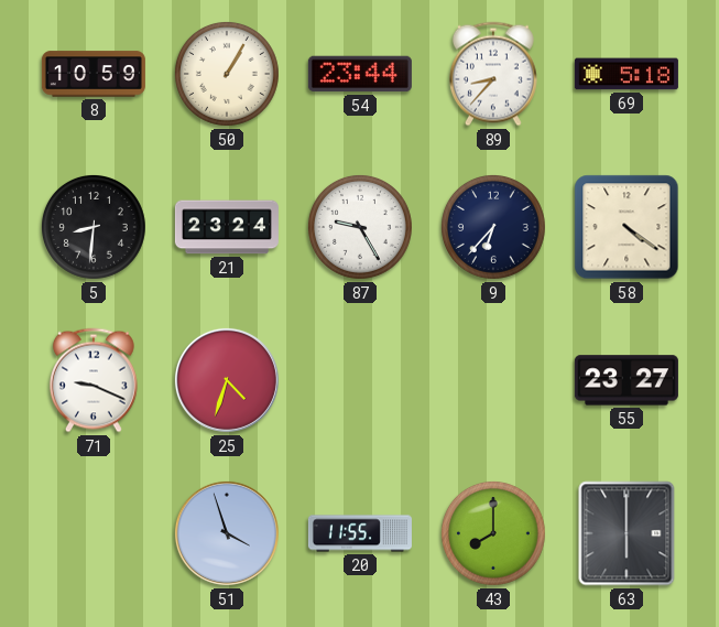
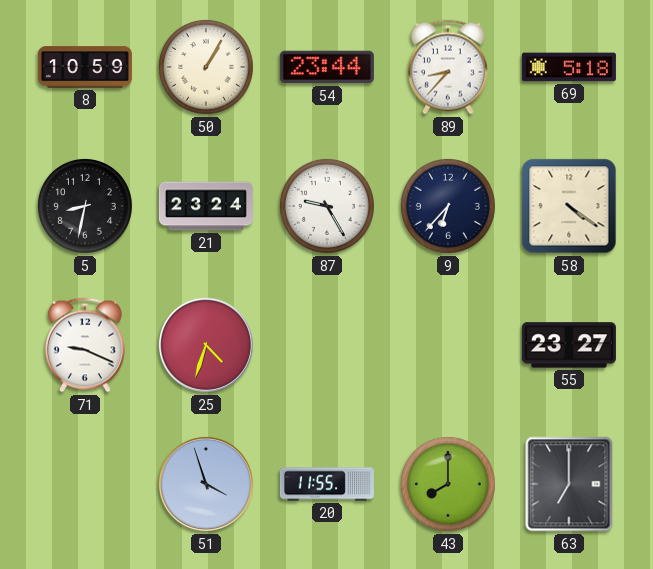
5: 8:31 -> 8:32 (85, 206)
63: 6:00 -> 7:00 (569, 484)
